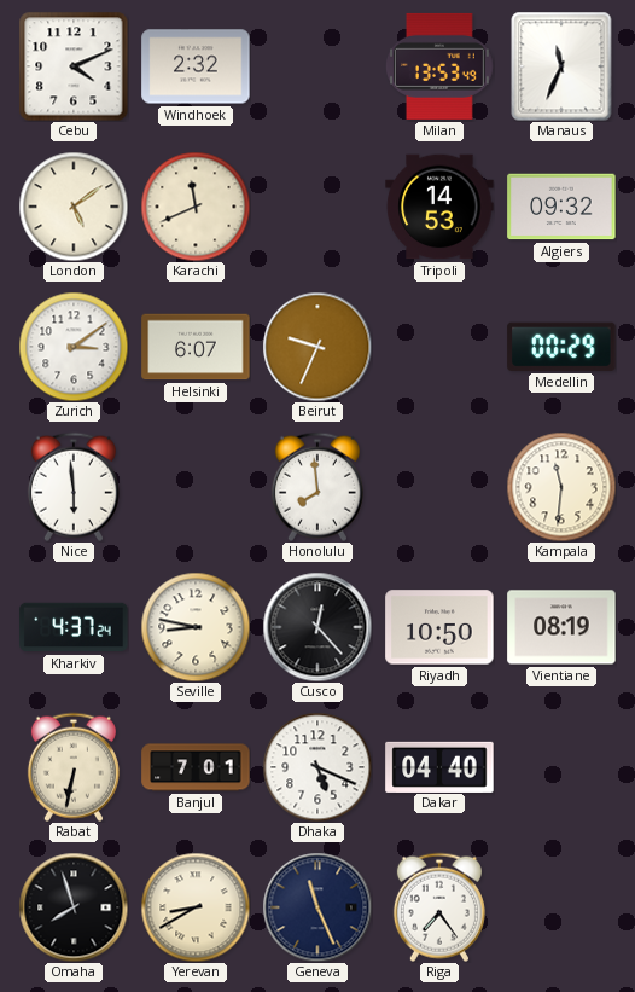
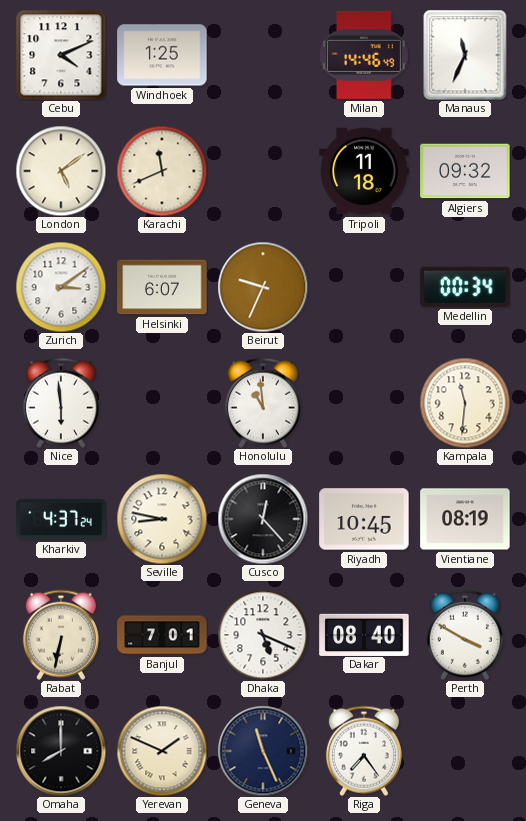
Windhoek: 2:32 -> 1:25 (162, 55)
Milan: 13:53 -> 14:46 (364, 55)
Tripoli: 14:53 -> 11:18 (364, 171)
Medellin: 00:29 -> 00:34 (465, 287)
Honolulu: 7:59 -> 10:59 (263, 403)
Riyadh: 10:50 -> 10:45 (364, 519)
Dakar: 04:40 -> 08:40 (364, 634)
Perth: none -> 3:50 (465, 635)
Omaha: 7:57 -> 8:00 (61, 751)
Yerevan: 8:40 -> 1:49 (162, 751)
